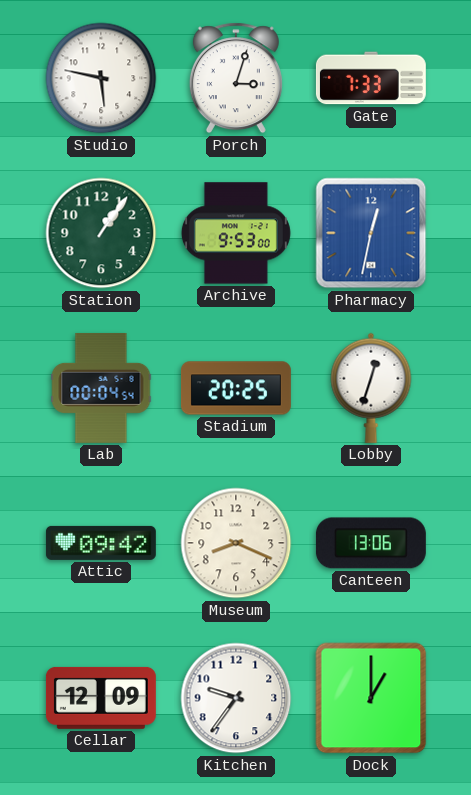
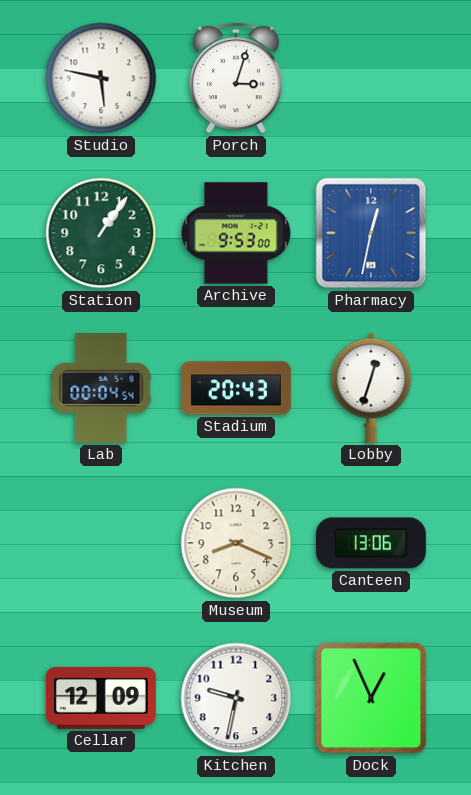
Gate: 7:33 -> none (371, 78)
Stadium: 20:25 -> 20:43 (236, 388)
Attic: 09:42 -> none (101, 543)
Kitchen: 9:36 -> 9:32 (236, 698)
Dock: 1:00 -> 12:56 (371, 698)
